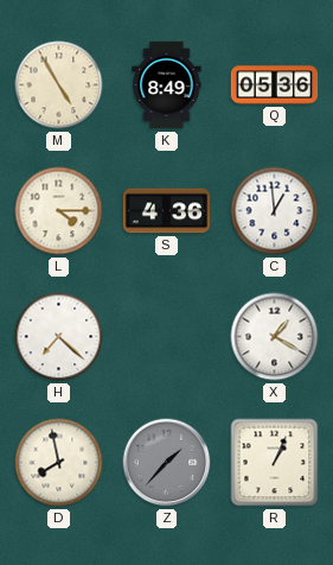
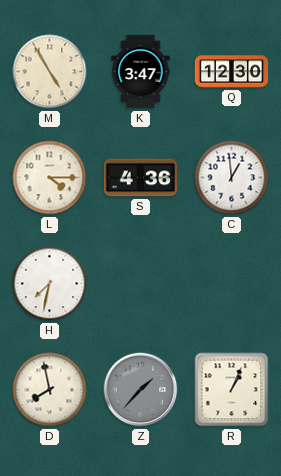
K: 8:49 -> 3:47 (141, 72)
Q: 05:36 -> 12:30 (232, 72)
H: 7:22 -> 7:32 (50, 284)
X: 1:20 -> none (275, 337)
